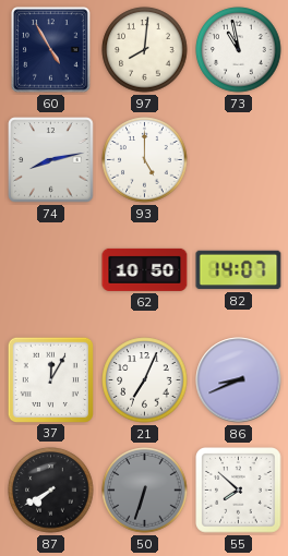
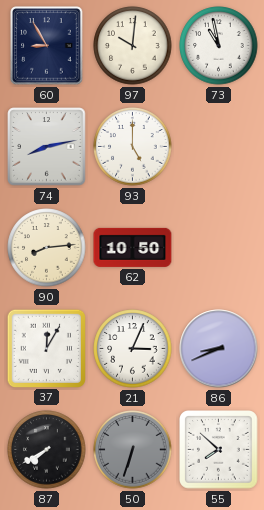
60: 4:55 -> 8:55 (47, 46)
97: 8:01 -> 10:01 (133, 46)
90: none -> 8:14 (47, 248)
82: 14:07 -> none (239, 270)
21: 7:04 -> 3:04 (133, 349)
